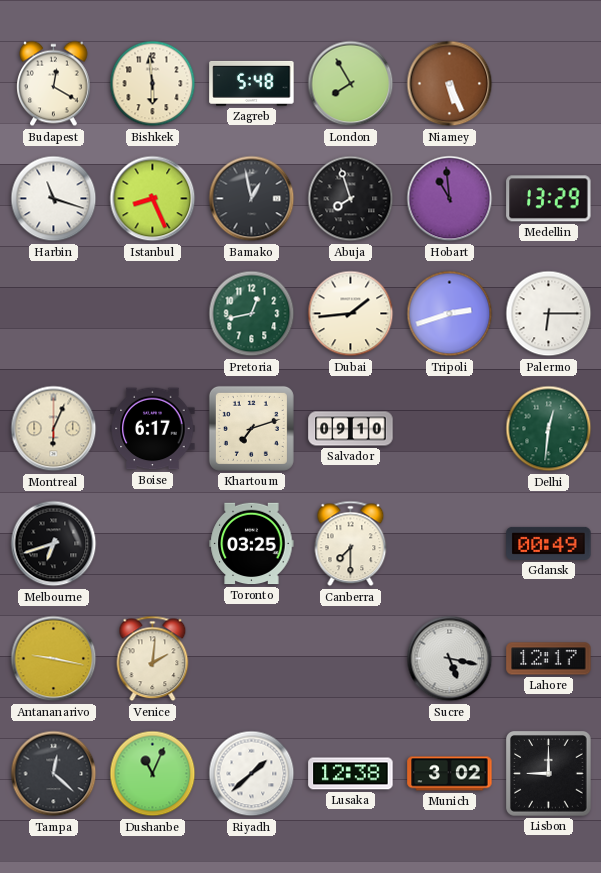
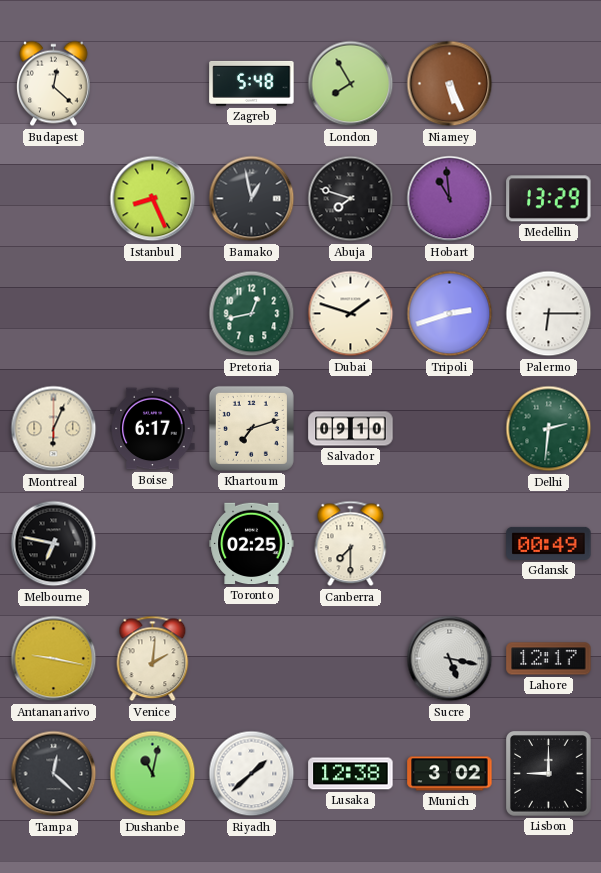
Budapest: 12:20 -> 12:22 (54, 84)
Bishkek: 5:59 -> none (153, 84)
Harbin: 11:18 -> none (54, 199)
Abuja: 7:57 -> 7:48 (351, 199)
Dubai: 1:44 -> 1:48 (351, 314)
Delhi: 12:31 -> 2:31 (549, 429)
Melbourne: 6:42 -> 6:47 (54, 544)
Toronto: 03:25 -> 02:25 (252, 544)
Dushanbe: 11:04 -> 11:02 (153, 774)
